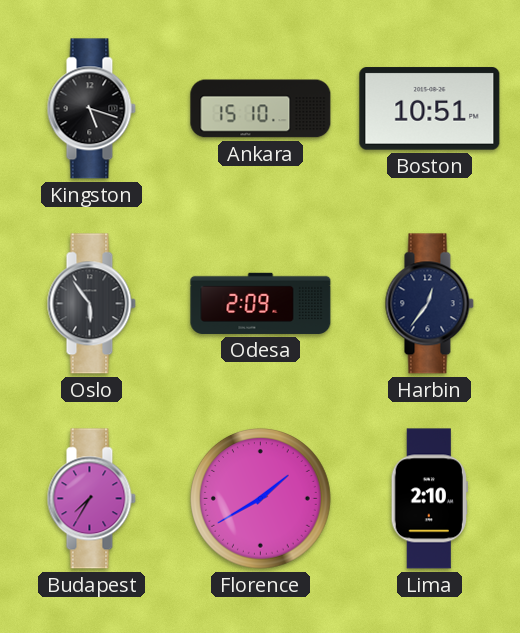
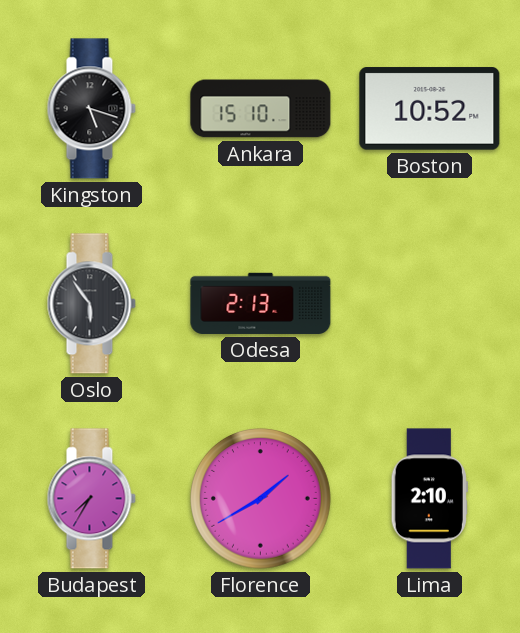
Boston: 10:51 -> 10:52 (430, 109)
Odesa: 2:09 -> 2:13 (261, 303)
Harbin: 12:36 -> none (429, 304)
